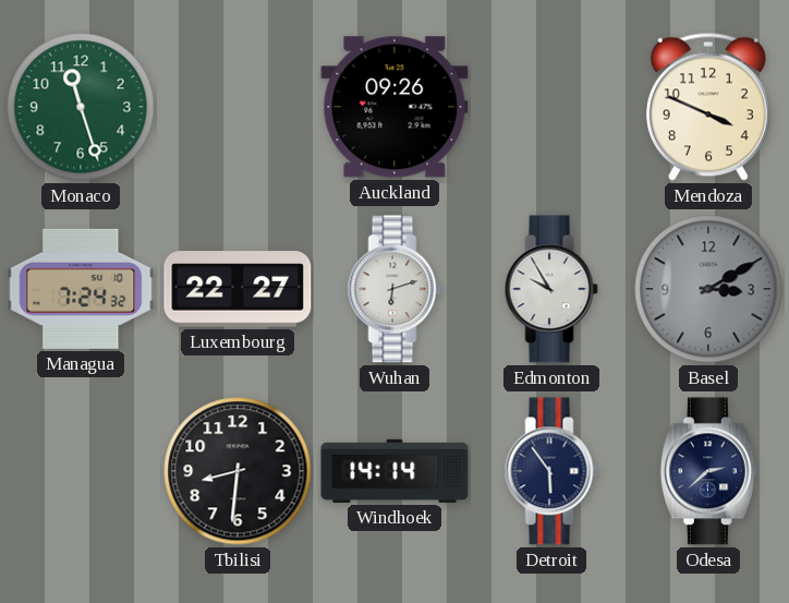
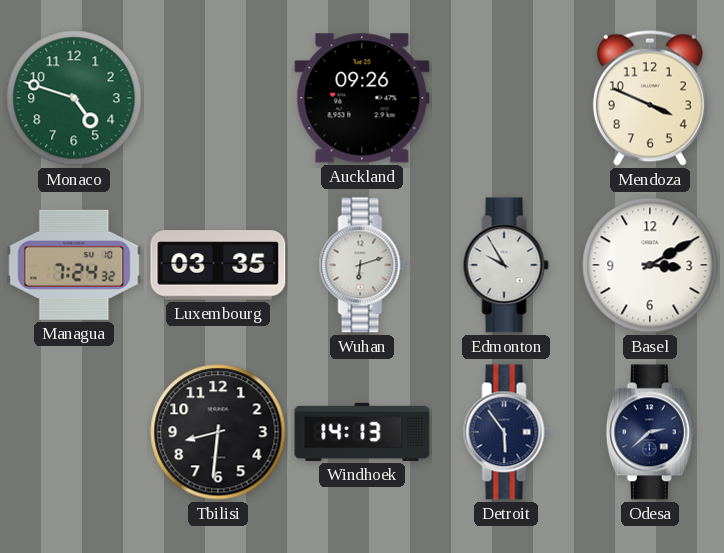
Monaco: 11:27 -> 4:48 (74, 98)
Luxembourg: 22:27 -> 03:35 (218, 265)
Basel dial: grey -> white (650, 265)
Windhoek: 14:14 -> 14:13 (362, 432)
